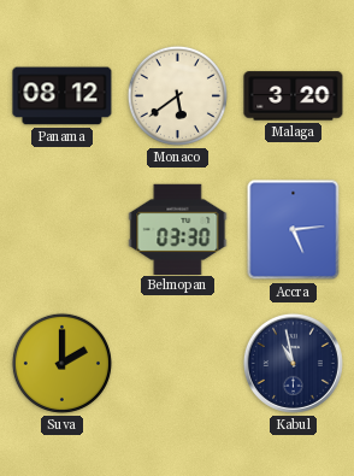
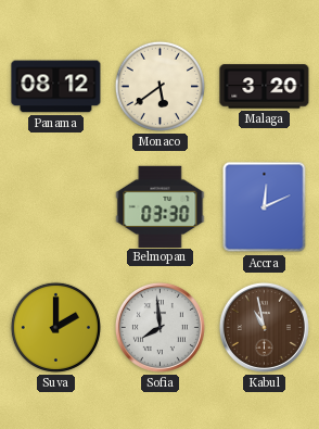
Accra: 5:14 -> 12:11 (265, 207)
Sofia: none -> 7:59 (159, 327)
Kabul dial: navy -> brown (264, 327)
